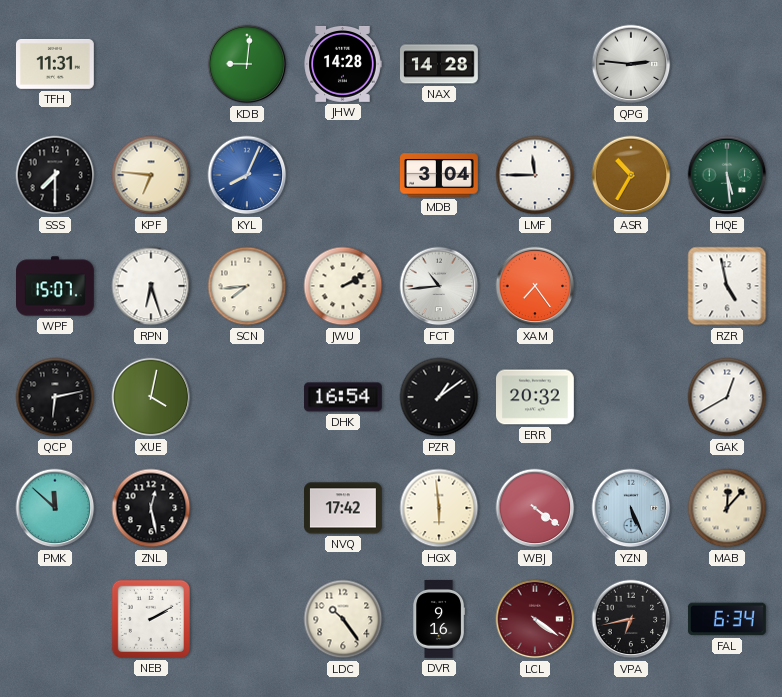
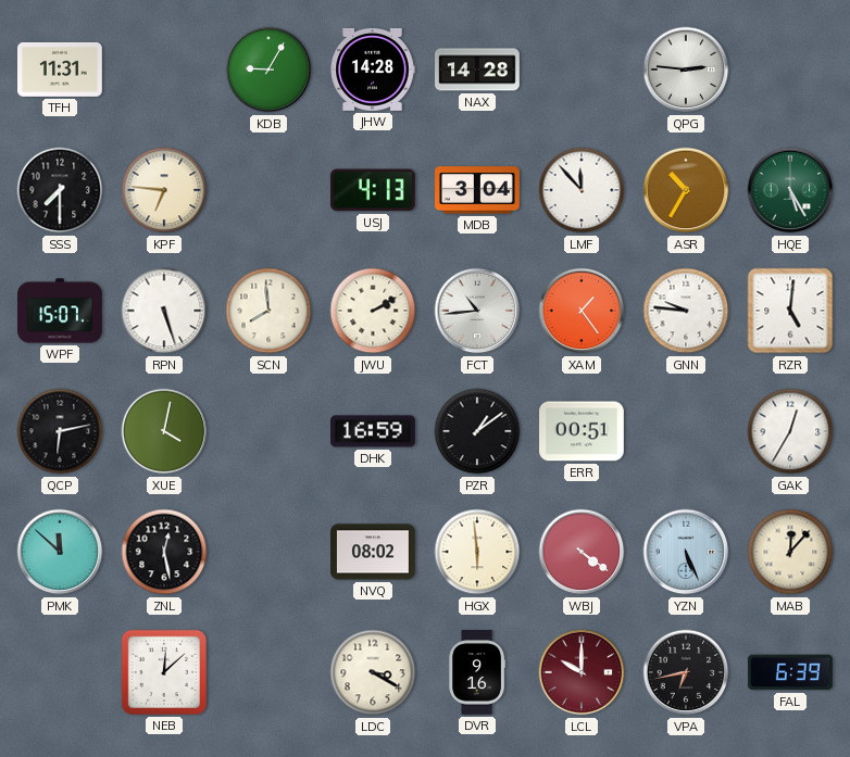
KDB: 9:01 -> 9:05 (268, 70)
KYL: 8:04 -> none (247, 175)
USJ: none -> 4:13 (373, 190)
LMF: 11:45 -> 11:53 (582, 190)
HQE: 5:29 -> 5:25 (790, 190)
RPN: 6:27 -> 5:27 (164, 311)
SCN: 7:44 -> 7:59 (268, 311)
XAM: 7:24 -> 1:24 (582, 311)
GNN: none -> 9:46 (686, 311)
RZR: 4:58 -> 5:01 (790, 311)
DHK: 16:54 -> 16:59 (374, 431)
ERR: 20:32 -> 00:51 (583, 431)
GAK: 12:40 -> 12:35 (790, 431)
NVQ: 17:42 -> 08:02 (374, 552)
NEB: 2:10 -> 12:08 (164, 672)
LDC: 10:24 -> 3:20 (373, 672)
LCL: 4:21 -> 10:00 (582, 672)
FAL: 6:34 -> 6:39 (790, 672)
